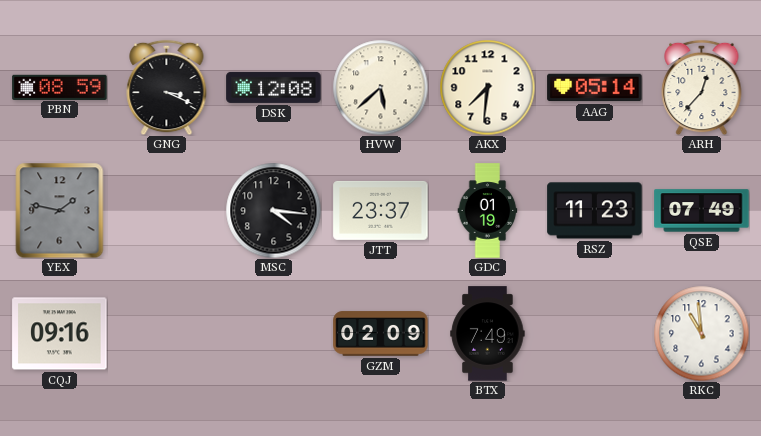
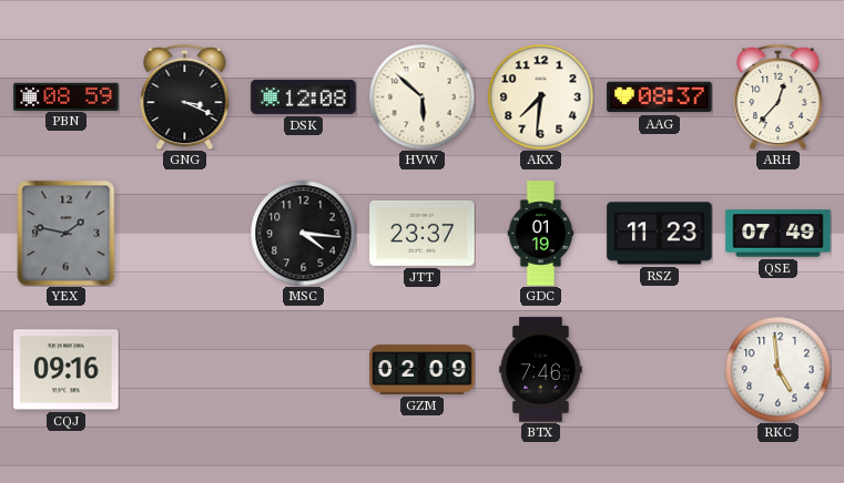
HVW: 5:38 -> 5:52 (421, 96)
AAG: 05:14 -> 08:37 (660, 97)
BTX: 7:49 -> 7:46 (541, 370)
RKC: 10:59 -> 4:59 (777, 369)
